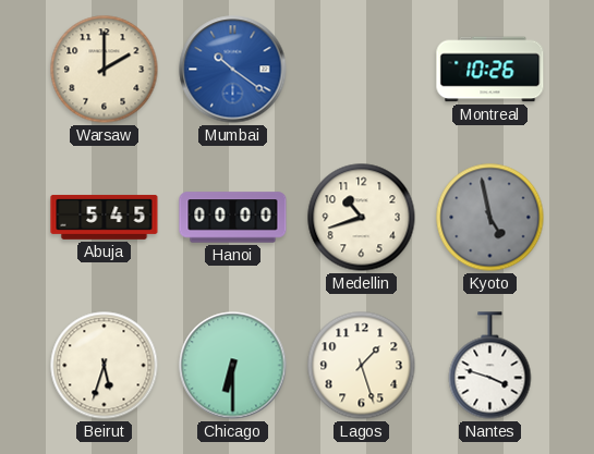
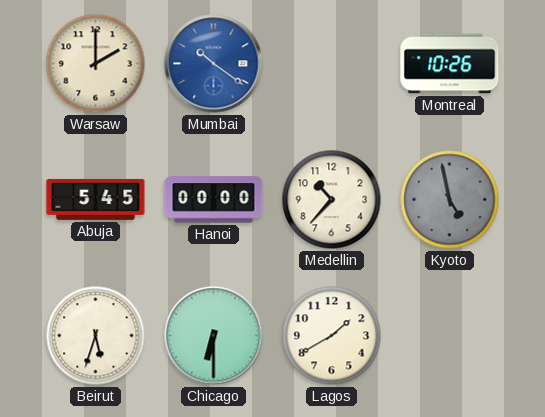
Medellin: 10:42 -> 10:37 (332, 200)
Lagos: 1:27 -> 1:40 (332, 336)
Nantes: 3:48 -> none (490, 366)
